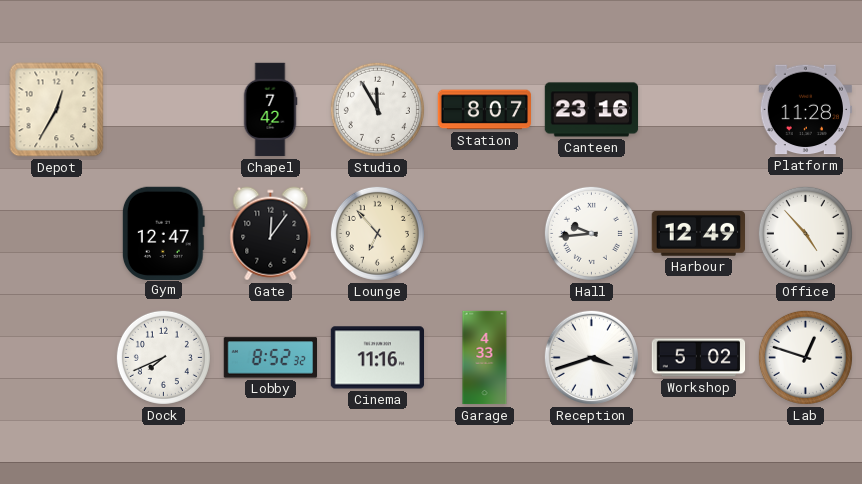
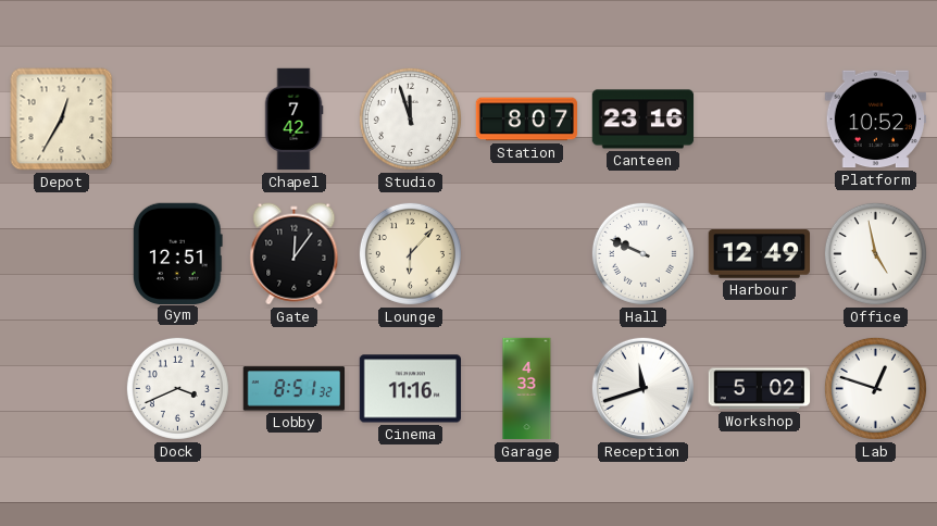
Studio: 11:55 -> 11:57 (410, 118)
Platform: 11:28 -> 10:52 (875, 120)
Gym: 12:47 -> 12:51 (177, 253)
Lounge: 6:53 -> 6:07 (410, 253)
Hall: 9:44 -> 9:49 (642, 253)
Office: 4:53 -> 4:58 (875, 253)
Dock: 7:41 -> 3:41 (177, 388)
Lobby: 8:52 -> 8:51 (293, 389)
Reception: 3:42 -> 11:42 (642, 388)
